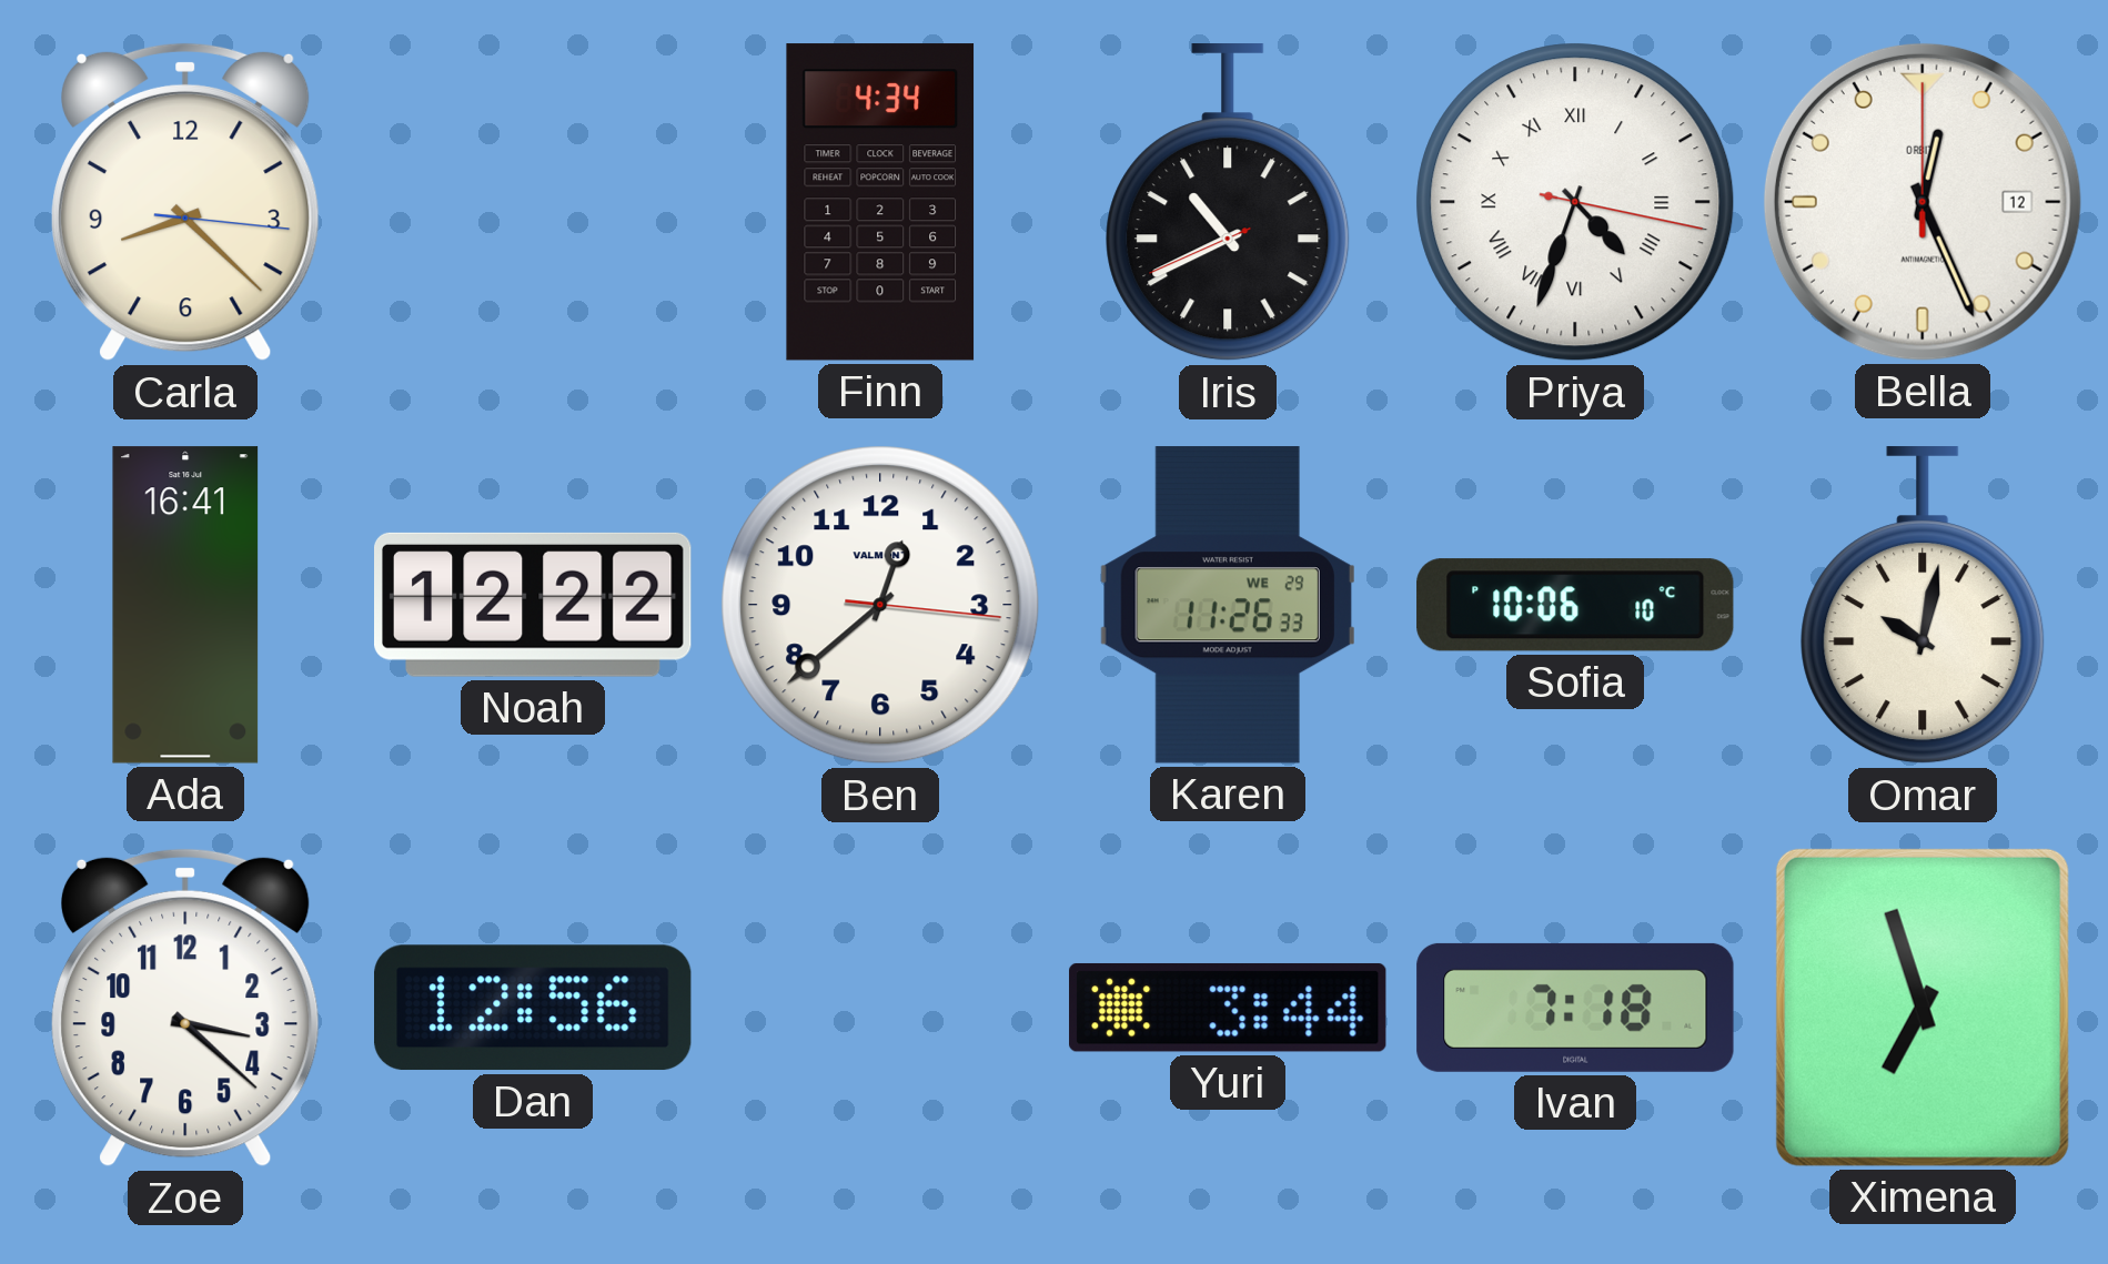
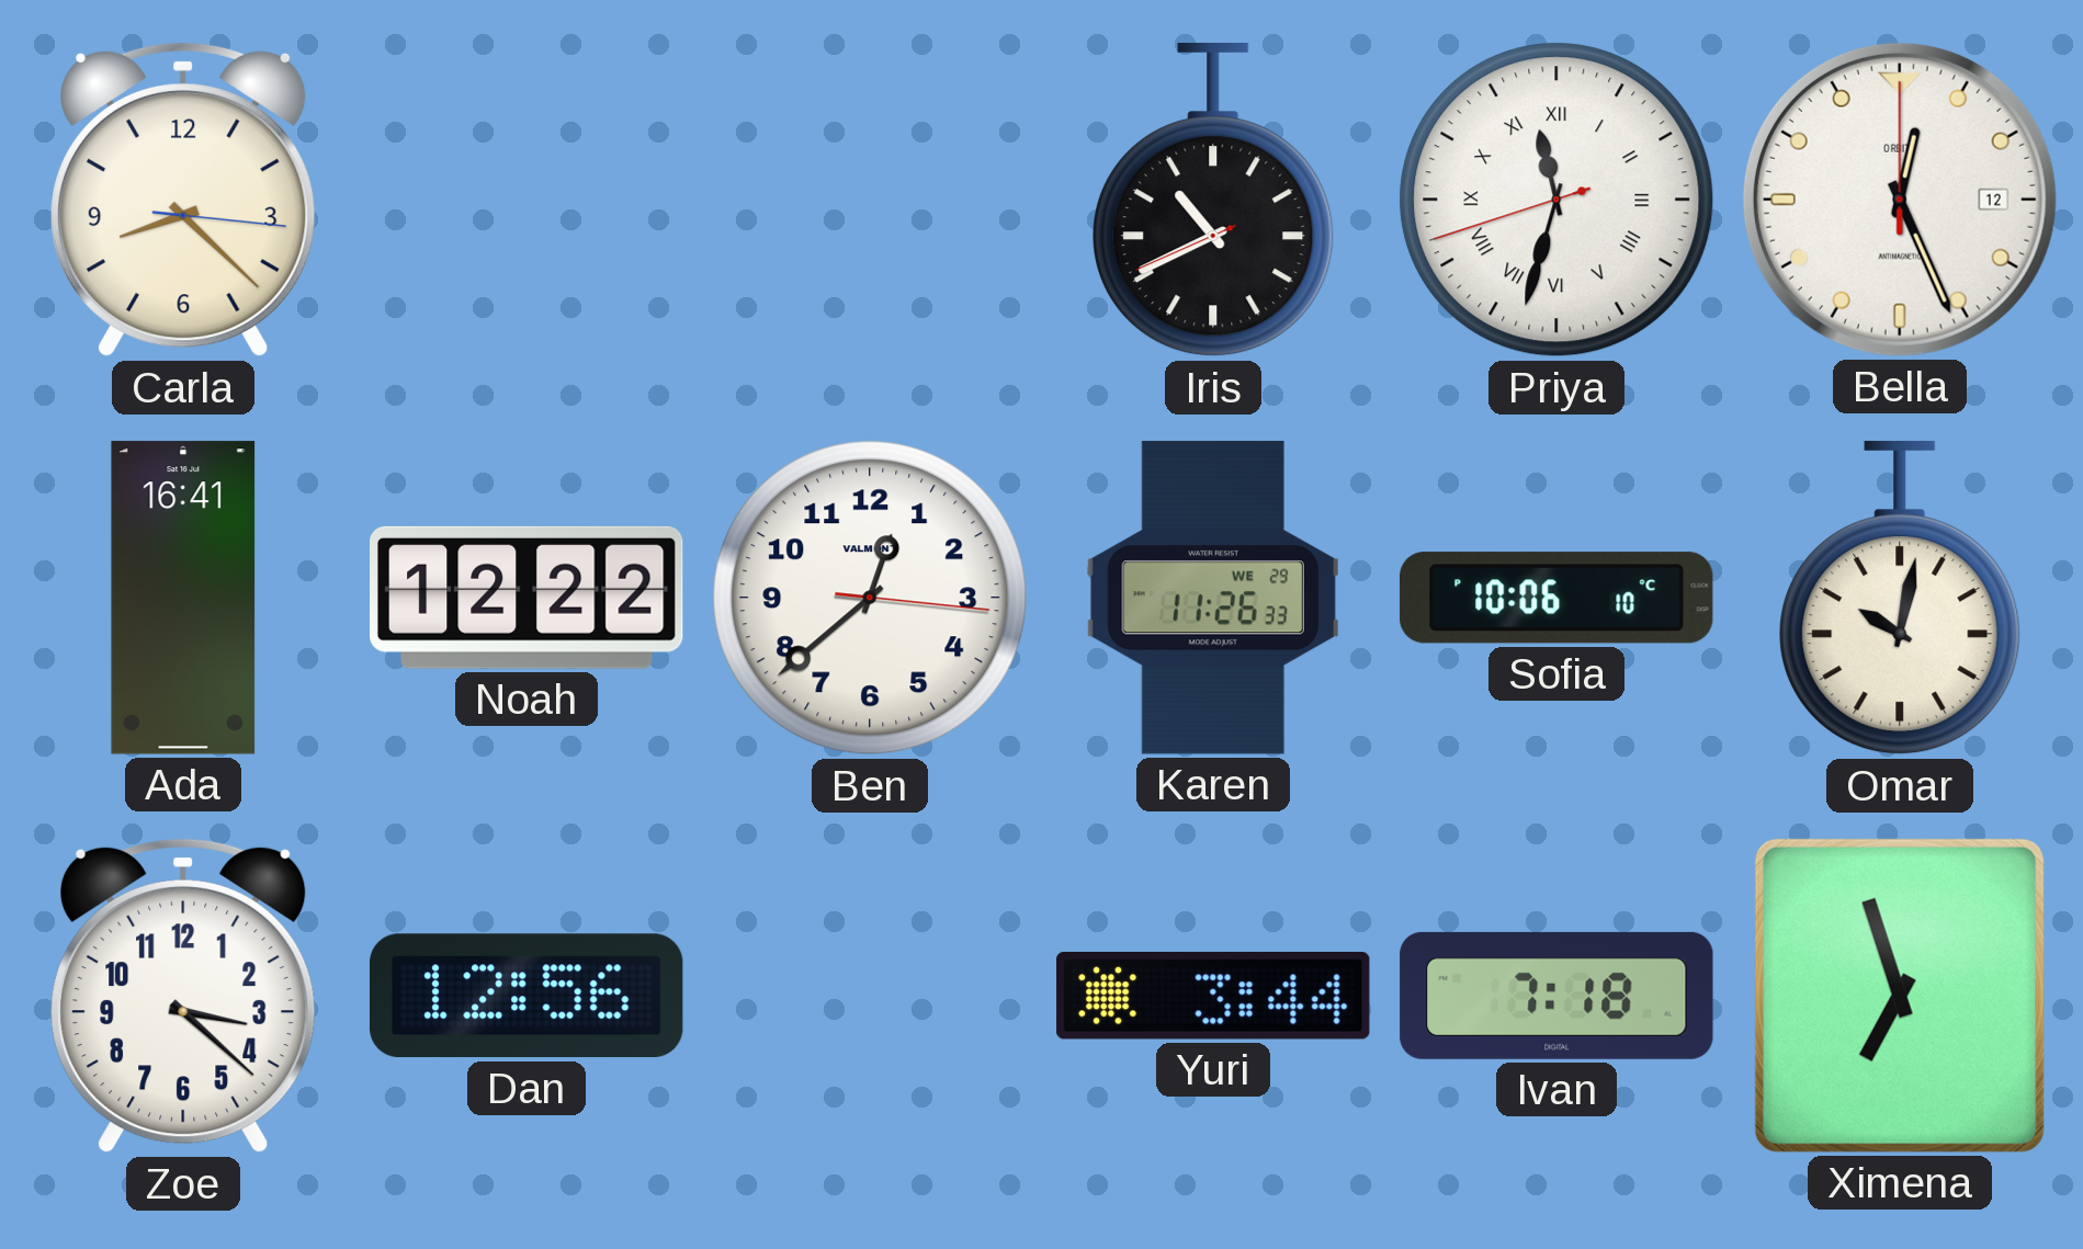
Finn: 4:34 -> none (880, 202)
Priya: 4:33 -> 11:32 (1556, 200)
